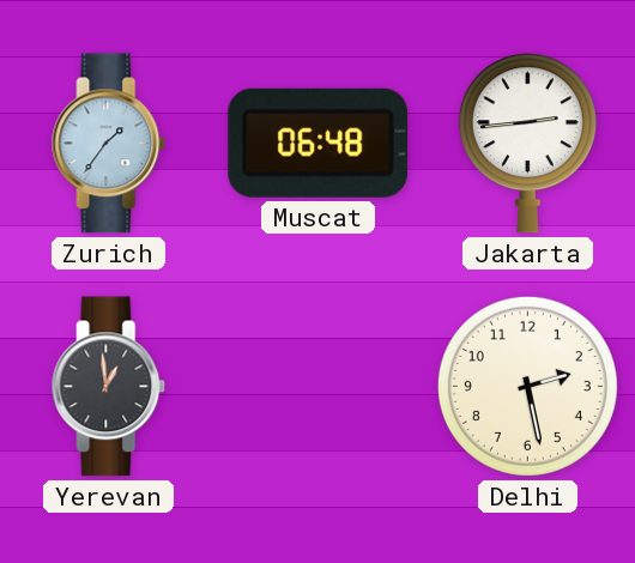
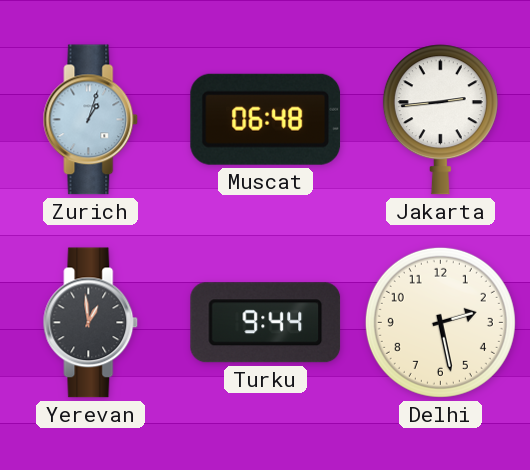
Zurich: 1:36 -> 1:03 (91, 120)
Turku: none -> 9:44 (266, 323)
